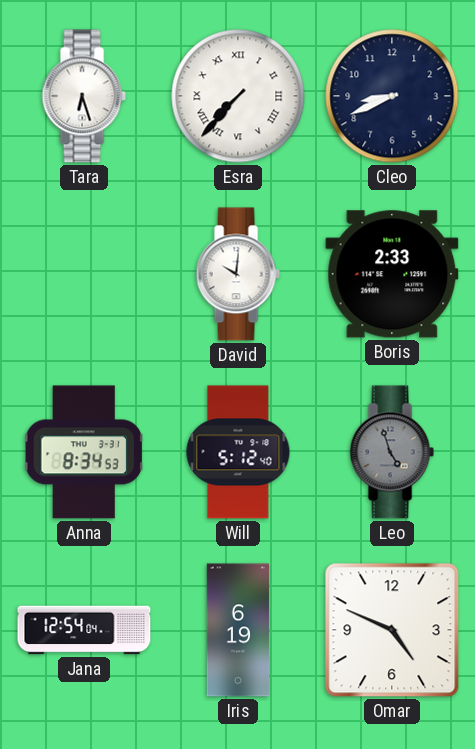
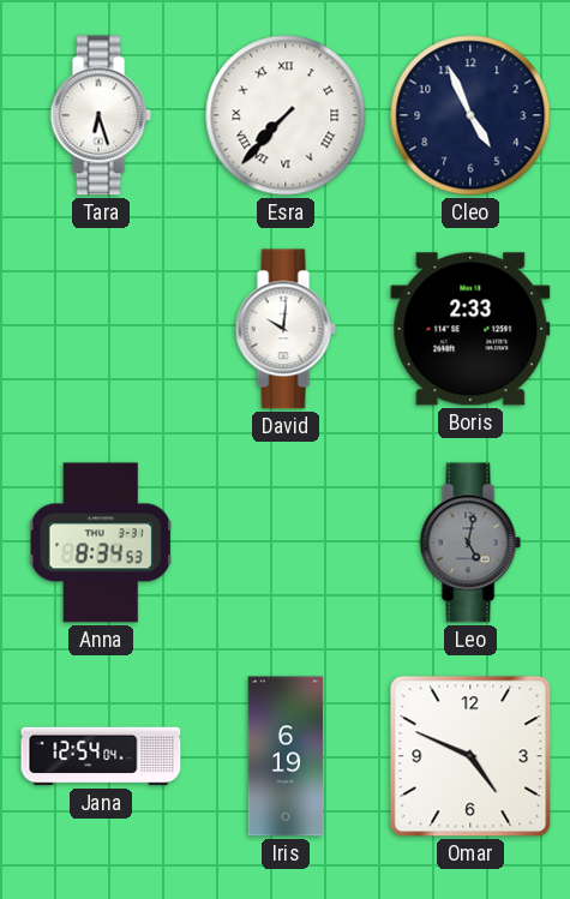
Cleo: 8:41 -> 4:56 (470, 115)
Will: 5:12 -> none (238, 452)
Leo: 4:57 -> 5:02 (470, 543)
